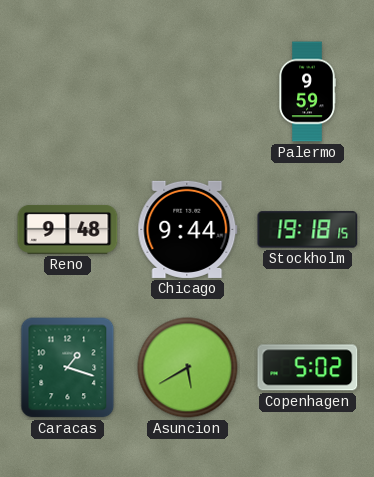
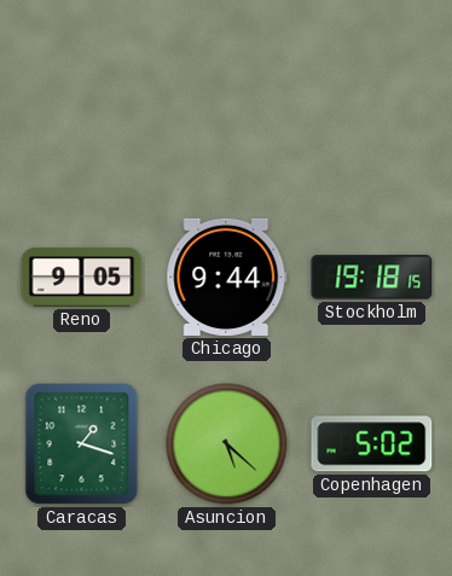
Palermo: 9:59 -> none (307, 92)
Reno: 9:48 -> 9:05 (82, 278)
Asuncion: 5:40 -> 5:22 (227, 444)
